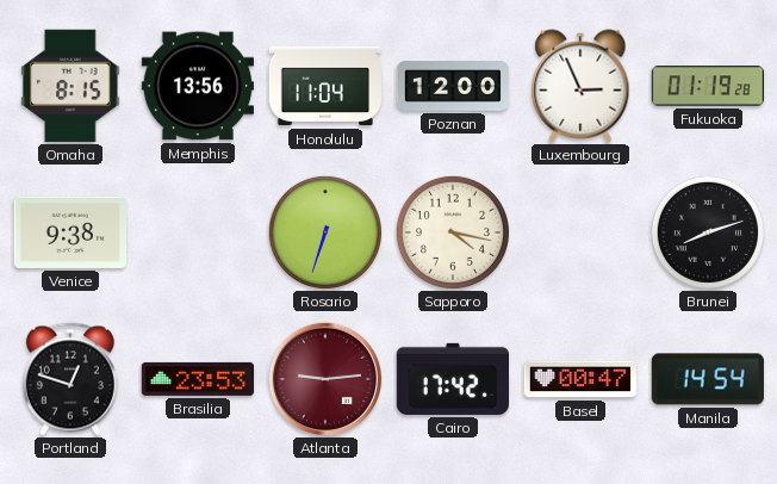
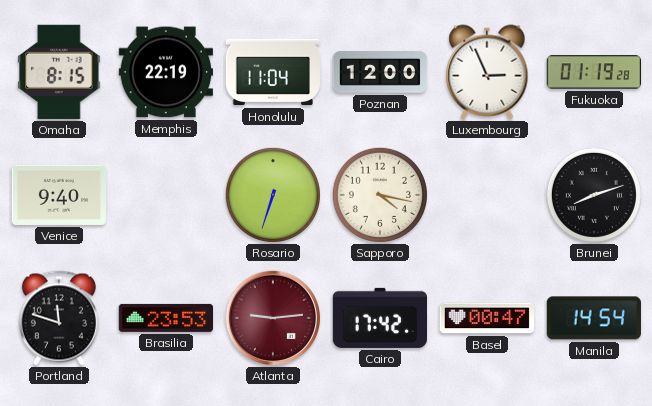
Memphis: 13:56 -> 22:19 (165, 72)
Venice: 9:38 -> 9:40 (58, 195)
Portland: 12:48 -> 11:48 (59, 318)
